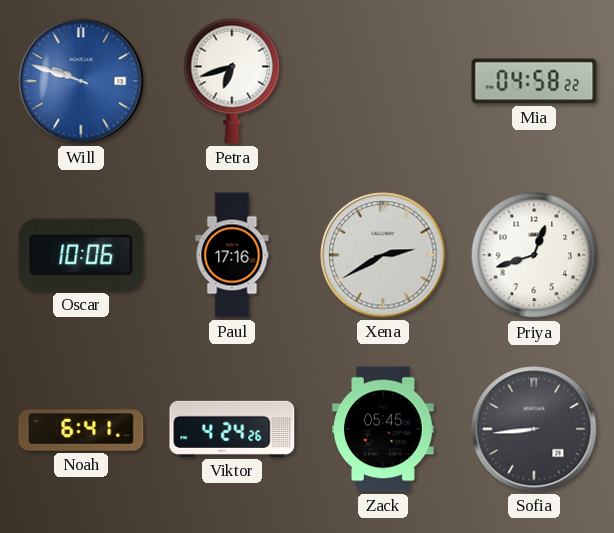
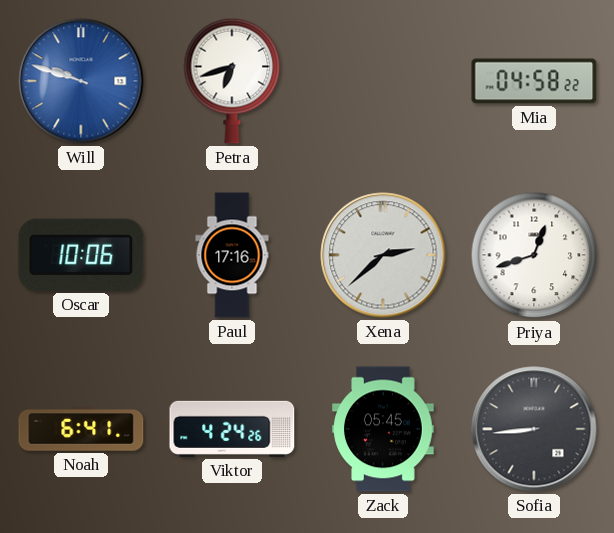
Xena: 2:40 -> 2:38 (383, 255)
